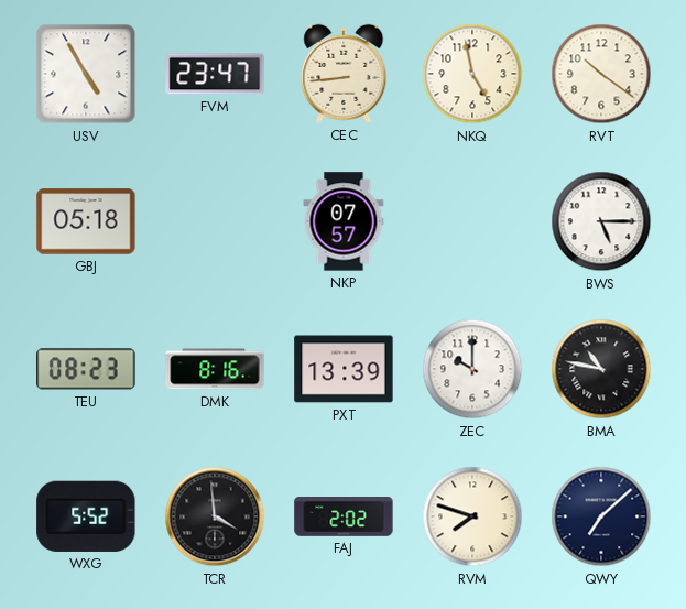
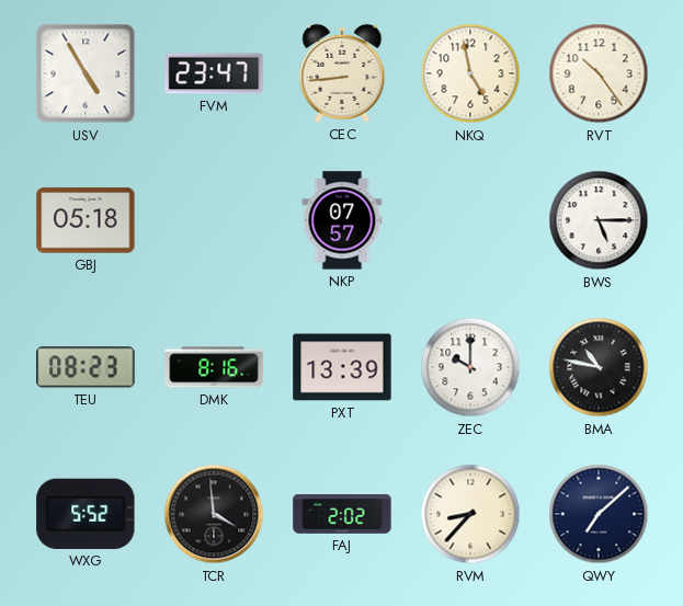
RVT: 10:21 -> 10:24 (599, 73)
RVM: 7:48 -> 8:37 (470, 514)
